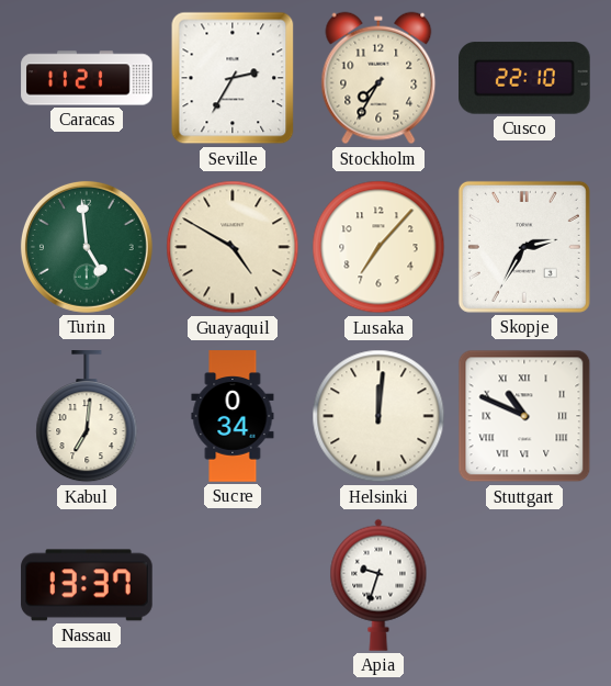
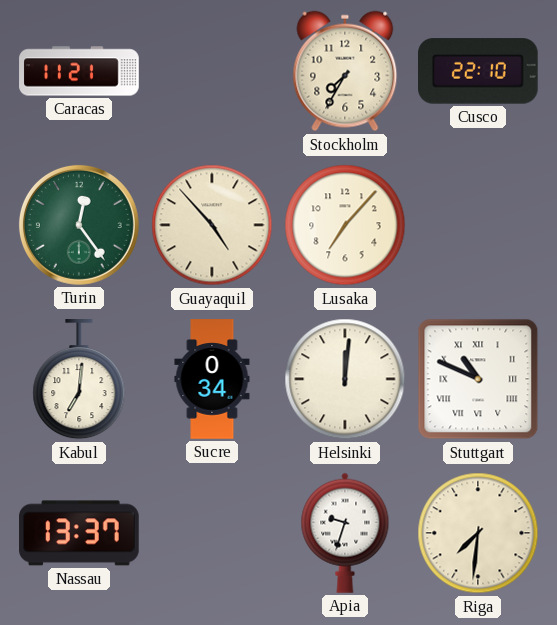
Seville: 2:35 -> none (233, 78)
Turin: 4:59 -> 12:24 (79, 225)
Guayaquil: 4:50 -> 4:53 (212, 225)
Skopje: 2:35 -> none (524, 247)
Riga: none -> 7:31 (478, 533)
